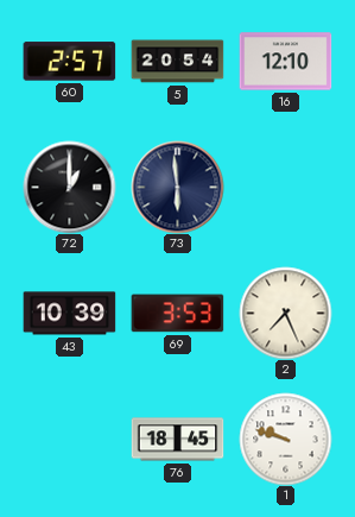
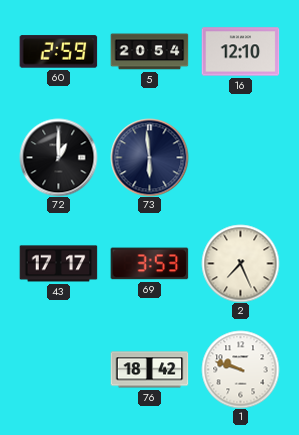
60: 2:57 -> 2:59 (58, 52)
43: 10:39 -> 17:17 (58, 264)
76: 18:45 -> 18:42 (149, 370)
